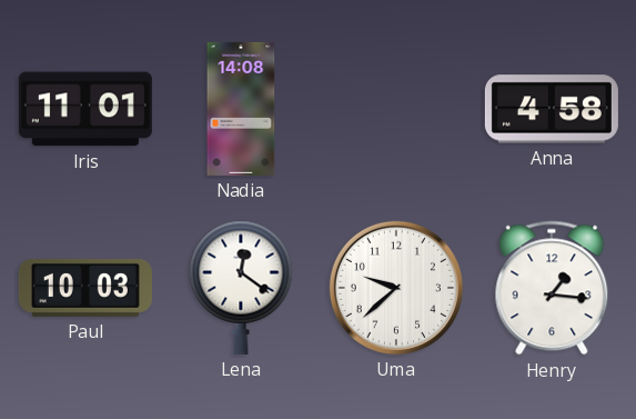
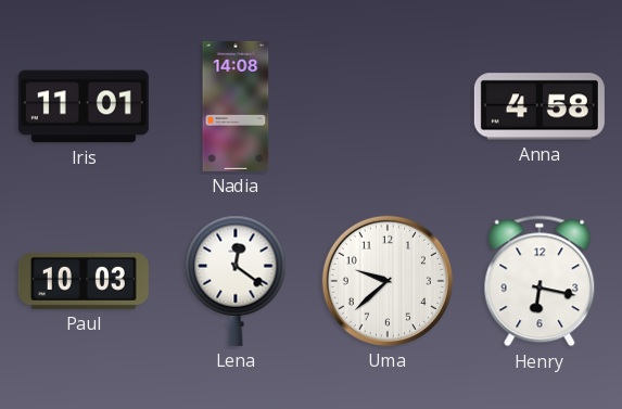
Henry: 1:16 -> 6:17 (540, 281)
